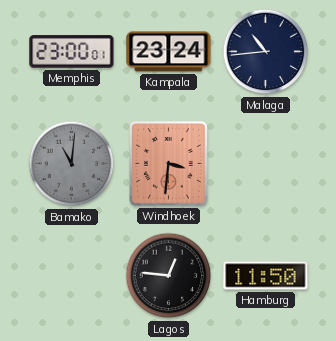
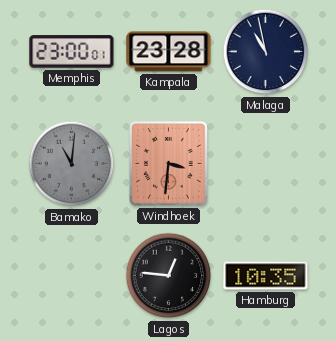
Kampala: 23:24 -> 23:28 (169, 52)
Malaga: 10:44 -> 10:58 (266, 52)
Hamburg: 11:50 -> 10:35 (266, 276)
